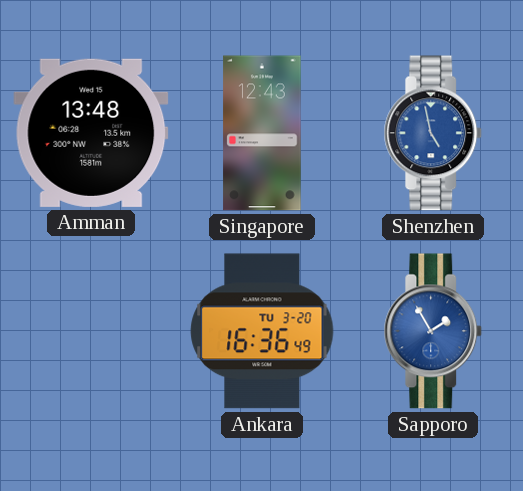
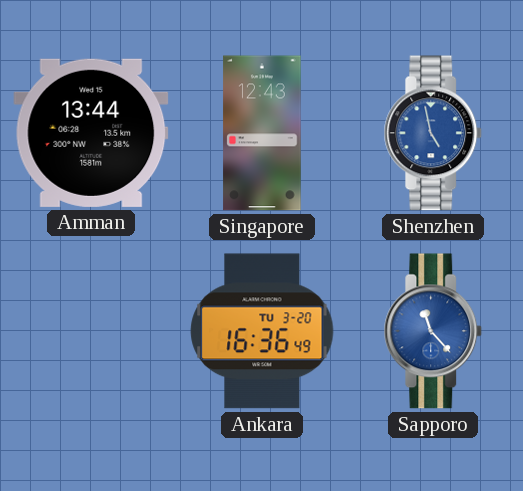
Amman: 13:48 -> 13:44 (91, 133)
Sapporo: 1:55 -> 11:23 (433, 331)
